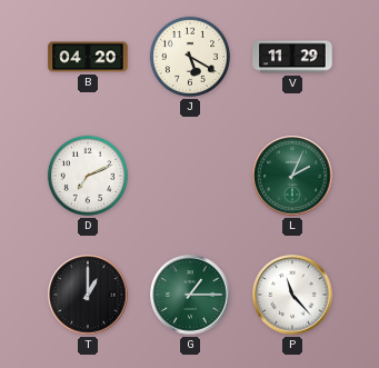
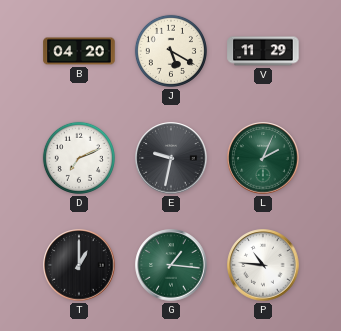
E: none -> 9:32 (171, 158)
G: 1:15 -> 1:16 (171, 265)
P: 11:23 -> 10:46 (263, 265)
